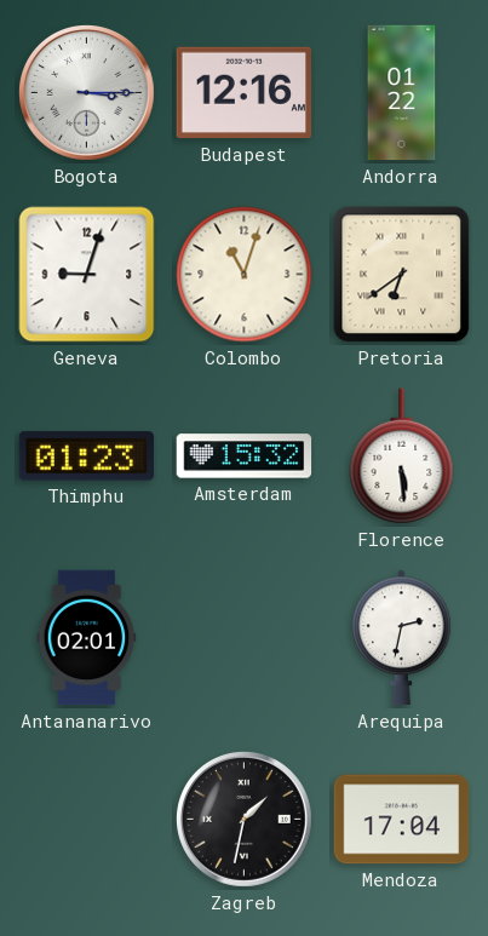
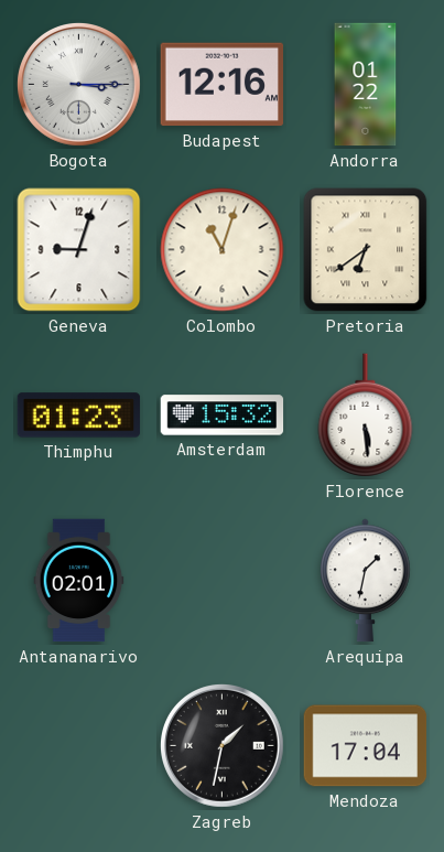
Arequipa: 2:32 -> 1:32 (366, 581)
